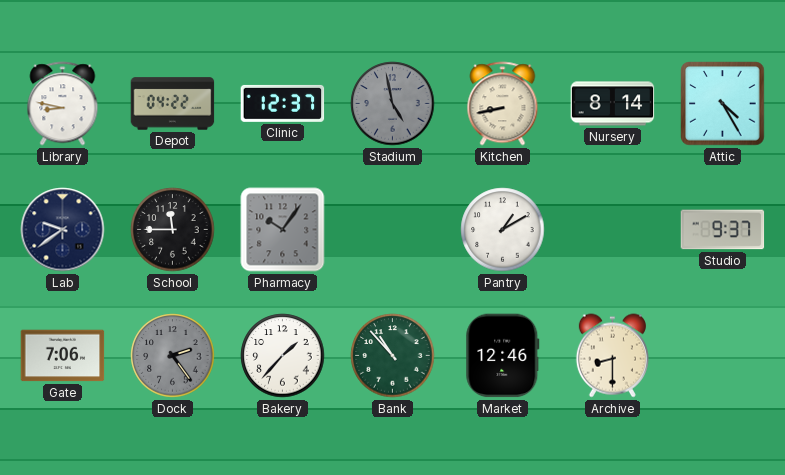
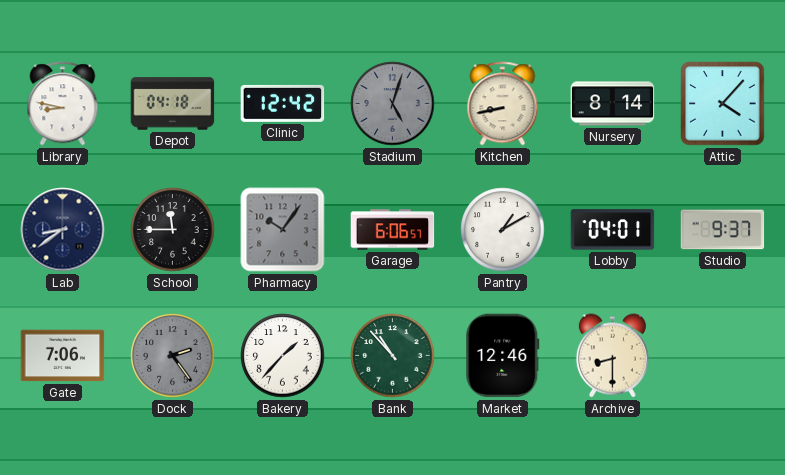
Depot: 04:22 -> 04:18 (173, 104)
Clinic: 12:37 -> 12:42 (283, 103)
Stadium: 4:58 -> 5:03 (393, 104)
Attic: 4:25 -> 4:07 (723, 104)
Lab: 9:39 -> 8:39 (63, 230)
Garage: none -> 6:06 (393, 230)
Lobby: none -> 04:01 (613, 230)
